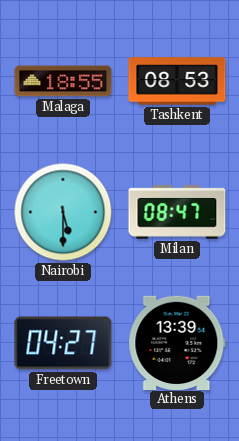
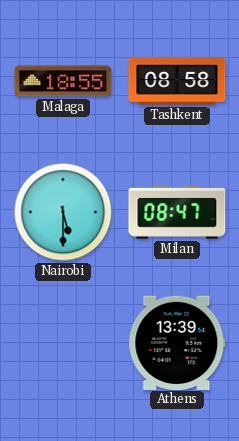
Tashkent: 08:53 -> 08:58 (177, 81)
Freetown: 04:27 -> none (63, 343)
